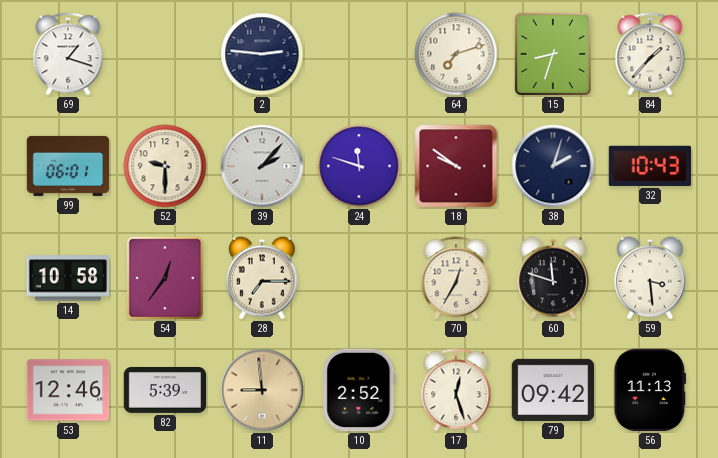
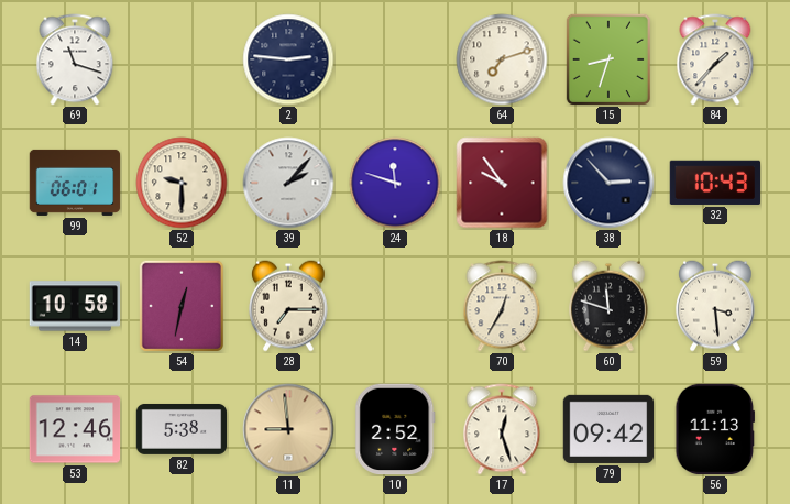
69: 1:18 -> 11:18 (75, 59)
18: 9:51 -> 9:54 (502, 183)
38: 2:03 -> 2:53 (608, 183)
54: 12:36 -> 12:32 (180, 305)
82: 5:39 -> 5:38 (182, 429)
